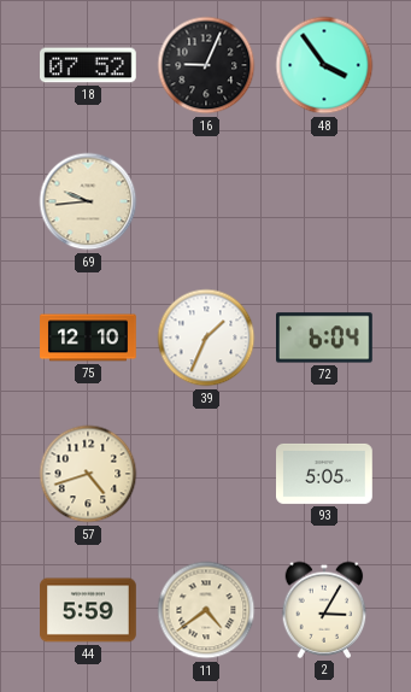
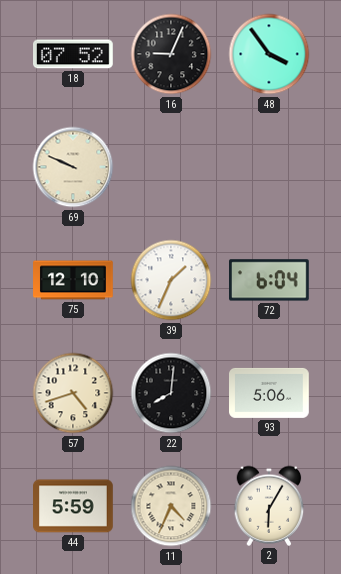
69: 9:44 -> 9:49 (73, 167)
22: none -> 8:01 (171, 393)
93: 5:05 -> 5:06 (270, 393)
11: 4:39 -> 4:34 (171, 506)
2: 3:05 -> 6:05 (269, 506)
